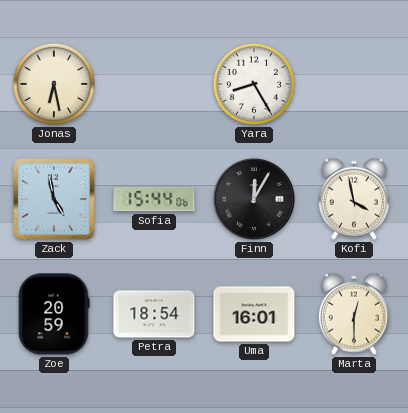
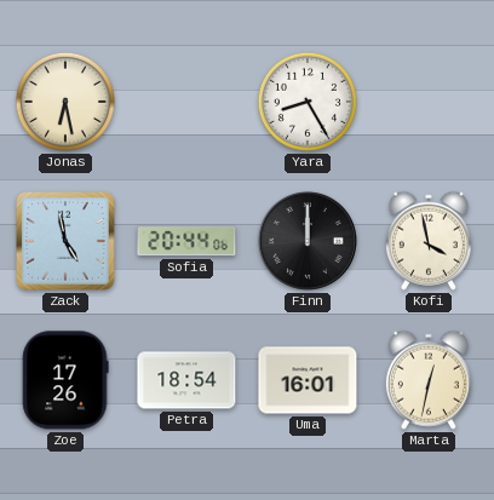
Sofia: 15:44 -> 20:44 (186, 241)
Finn: 12:05 -> 12:00 (308, 241)
Zoe: 20:59 -> 17:26 (65, 380)
Marta: 12:30 -> 12:32 (429, 380)
